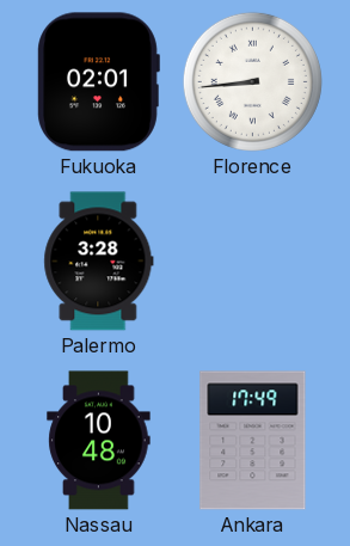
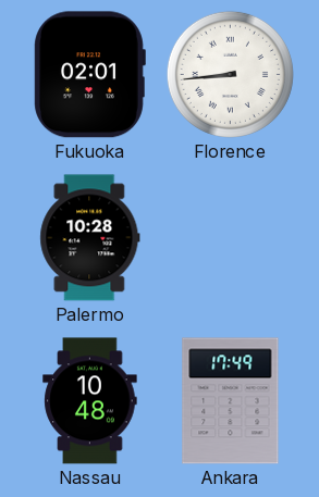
Palermo: 3:28 -> 10:28 (90, 238)
